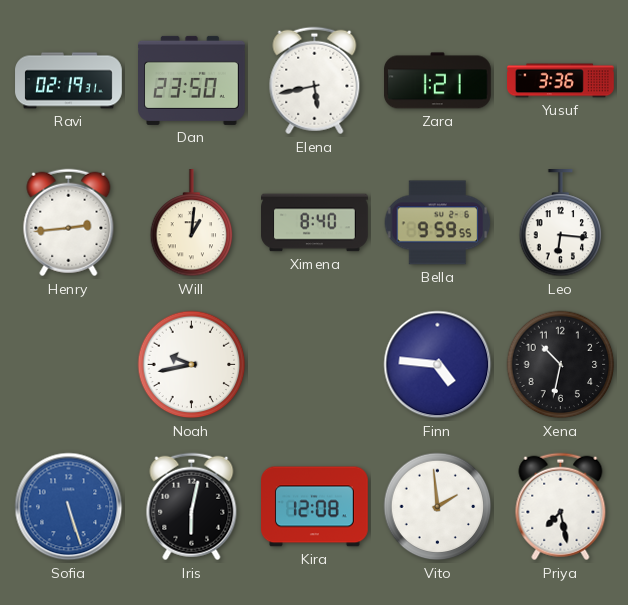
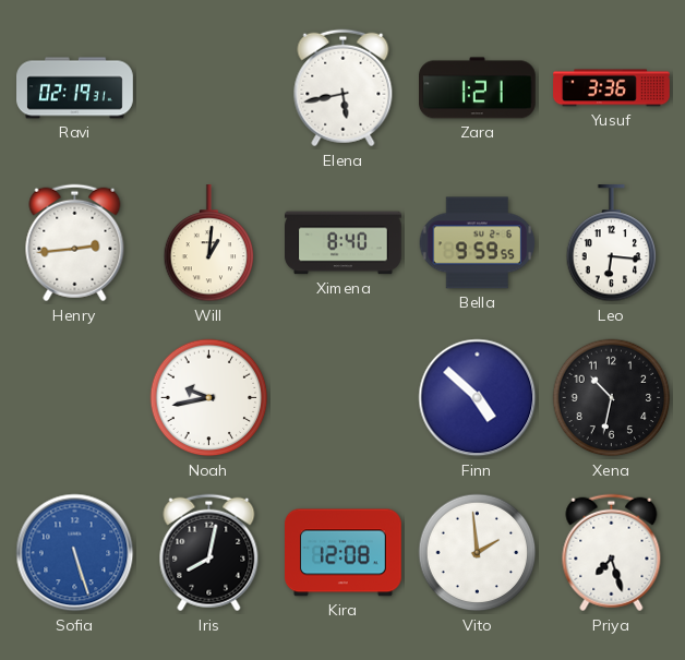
Dan: 23:50 -> none (192, 80)
Finn: 4:46 -> 4:52 (478, 398)
Iris: 6:02 -> 8:02 (209, 553)
Priya: 7:28 -> 7:27 (612, 553)
